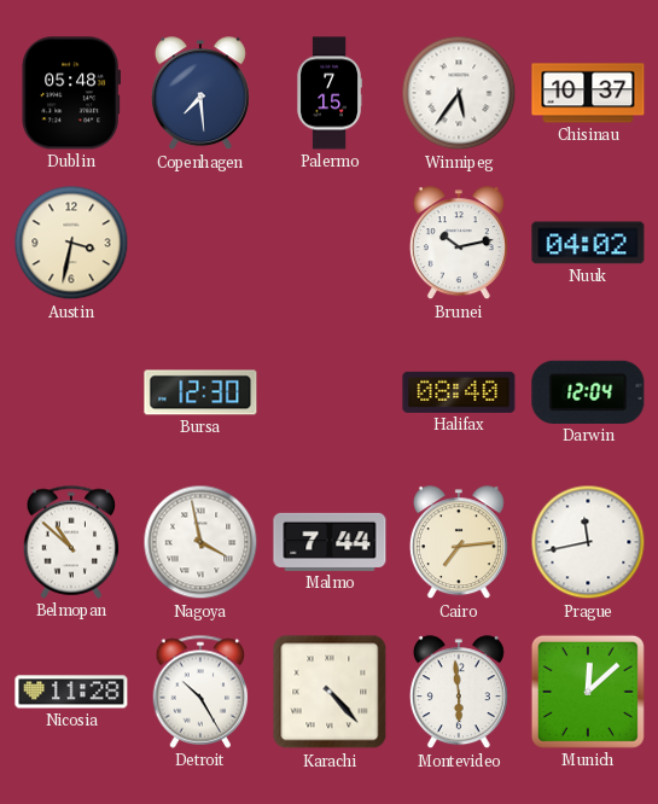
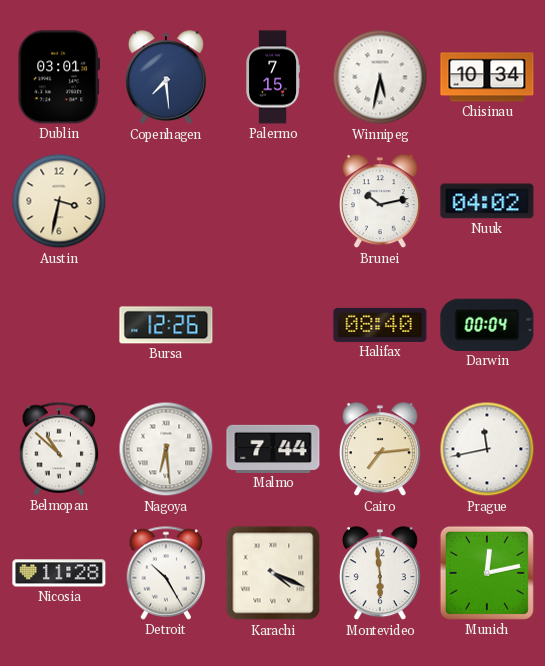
Dublin: 05:48 -> 03:01 (59, 77)
Winnipeg: 5:36 -> 5:32 (380, 77)
Chisinau: 10:37 -> 10:34 (487, 77)
Bursa: 12:30 -> 12:26 (166, 325)
Darwin: 12:04 -> 00:04 (487, 325)
Nagoya: 3:58 -> 6:29 (166, 449)
Karachi: 4:23 -> 4:19 (273, 573)
Munich: 12:08 -> 12:13 (487, 573)
